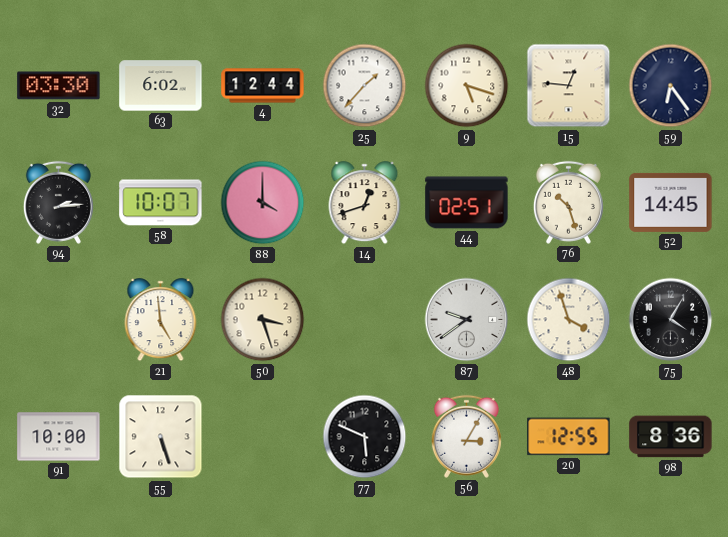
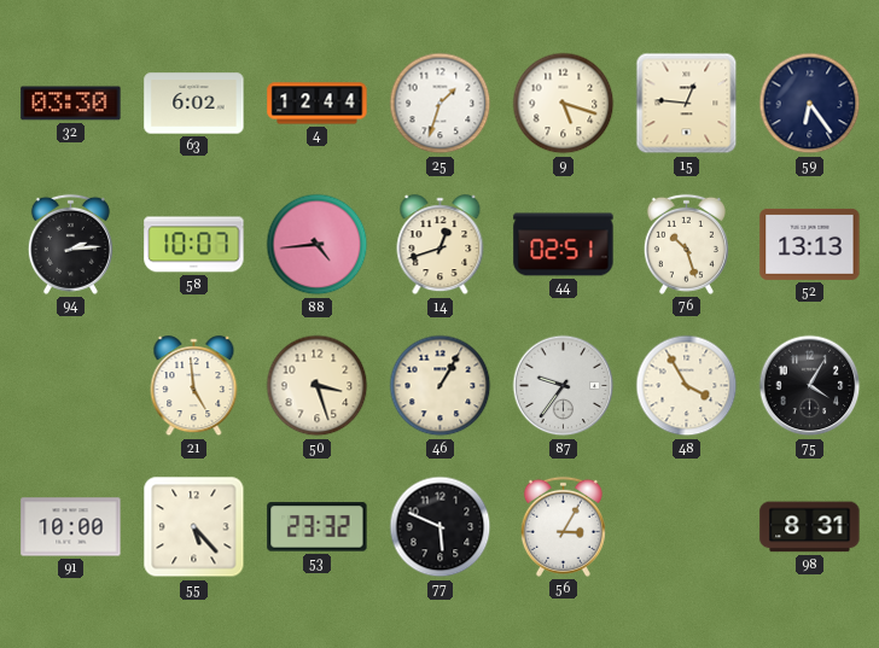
25: 1:37 -> 1:33 (441, 104)
88: 4:00 -> 4:44 (318, 245)
52: 14:45 -> 13:13 (810, 244)
46: none -> 1:05 (441, 386)
87: 9:39 -> 9:36 (564, 386)
48: 3:57 -> 3:55 (687, 386)
55: 5:27 -> 5:23 (194, 527)
53: none -> 23:32 (318, 527)
20: 12:55 -> none (569, 437)
98: 8:36 -> 8:31 (810, 527)
